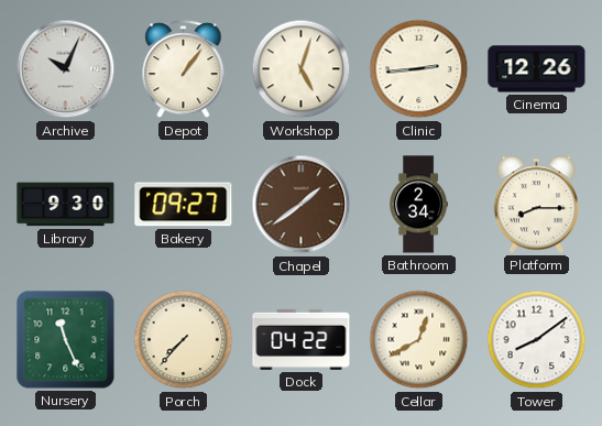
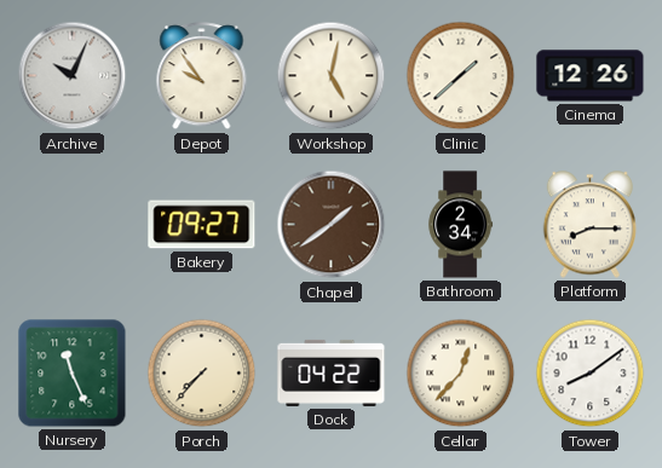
Depot: 1:06 -> 9:54 (202, 76)
Workshop: 5:03 -> 5:02 (332, 76)
Clinic: 2:44 -> 1:38 (461, 76)
Library: 9:30 -> none (66, 205)
Cellar: 12:40 -> 12:37 (461, 374)
